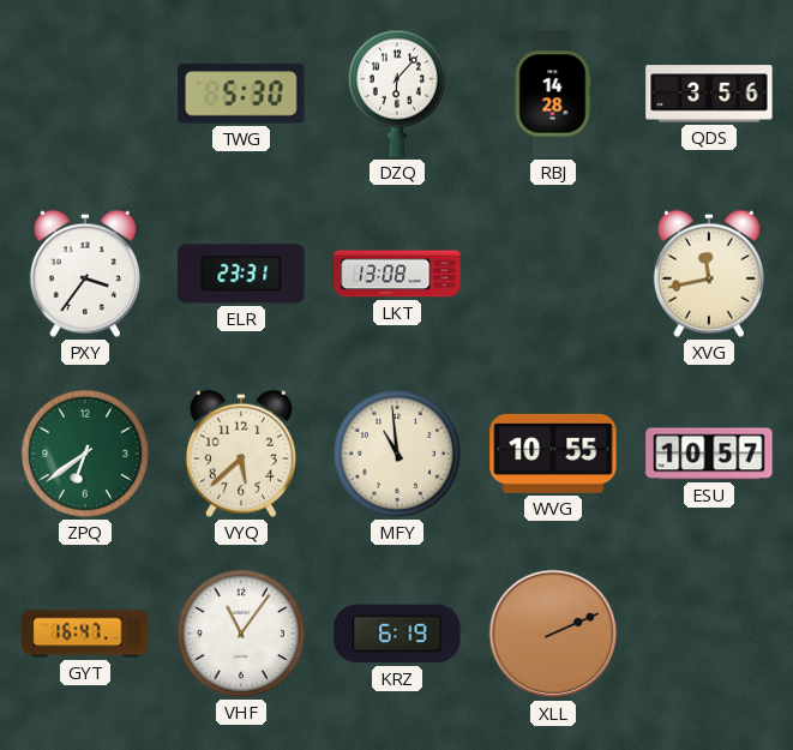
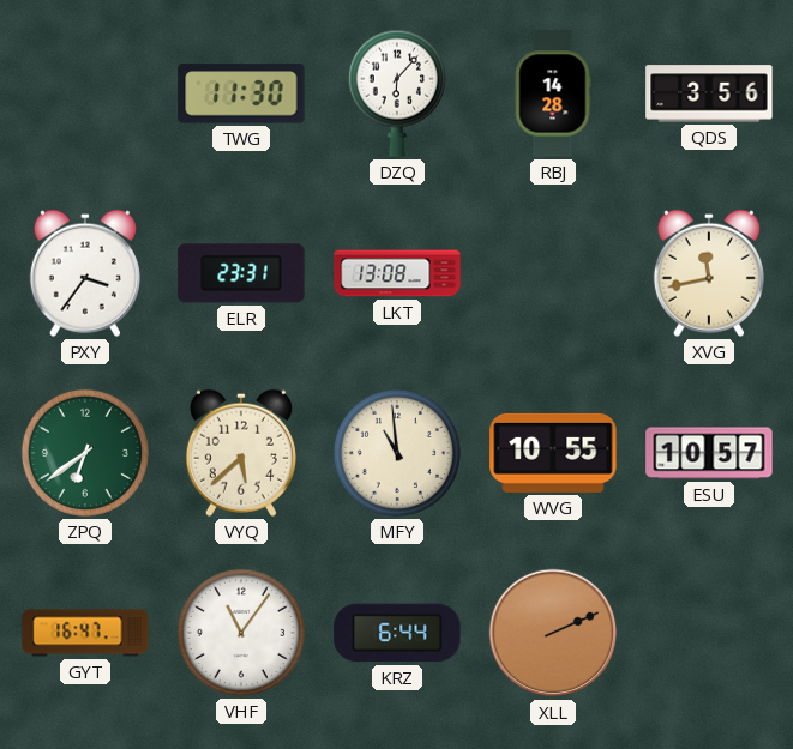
TWG: 5:30 -> 11:30 (241, 93)
KRZ: 6:19 -> 6:44 (397, 633)
